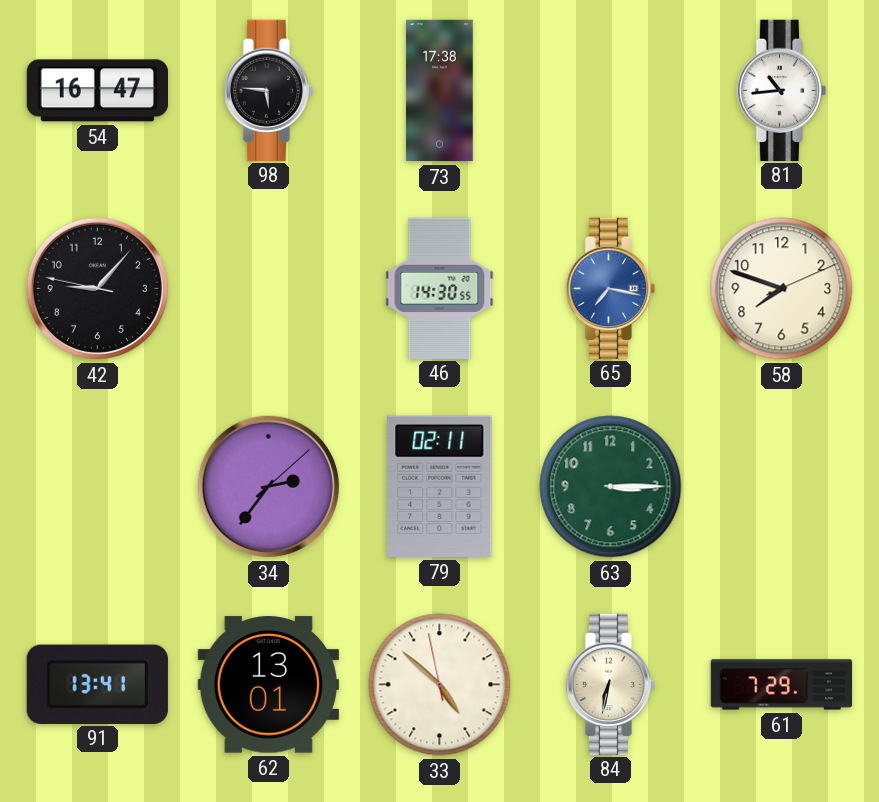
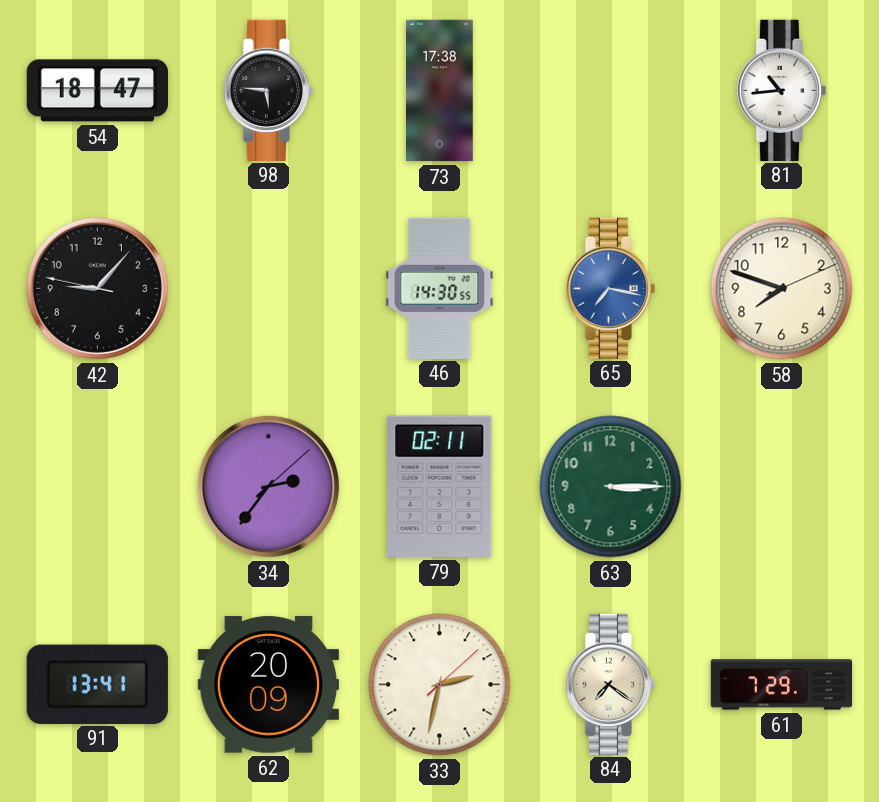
54: 16:47 -> 18:47 (97, 91)
62: 13:01 -> 20:09 (268, 685)
33: 4:51 -> 2:32 (440, 685)
84: 6:32 -> 7:21 (611, 684)
